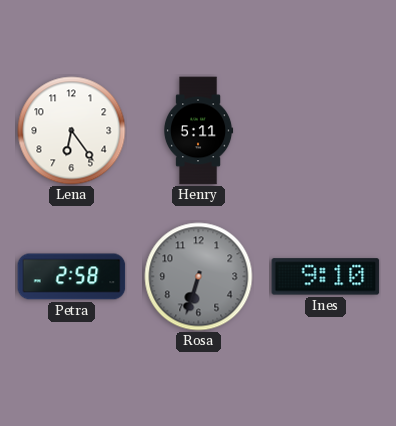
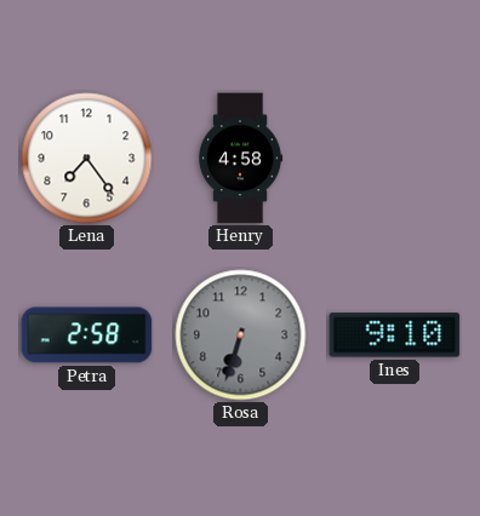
Lena: 6:24 -> 7:24 (87, 159)
Henry: 5:11 -> 4:58 (240, 159)
